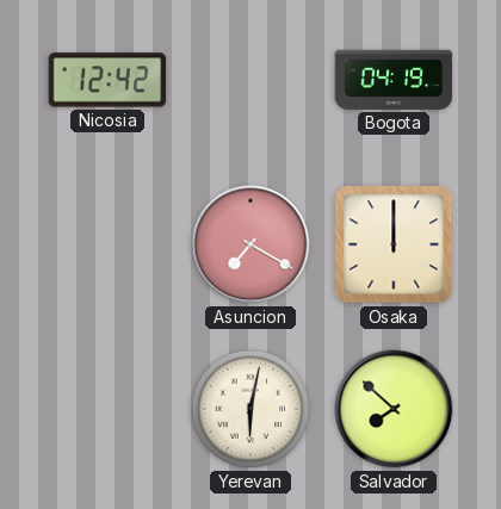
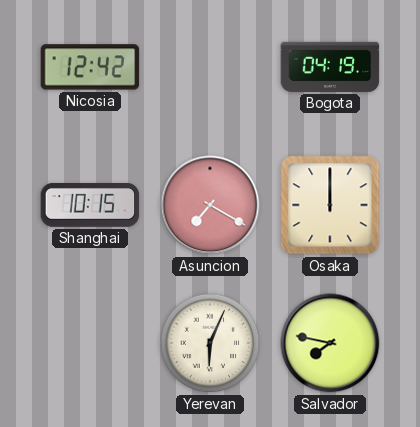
Shanghai: none -> 10:15 (90, 206)
Yerevan: 6:02 -> 6:04 (210, 343)
Salvador: 7:52 -> 7:47 (330, 343)
